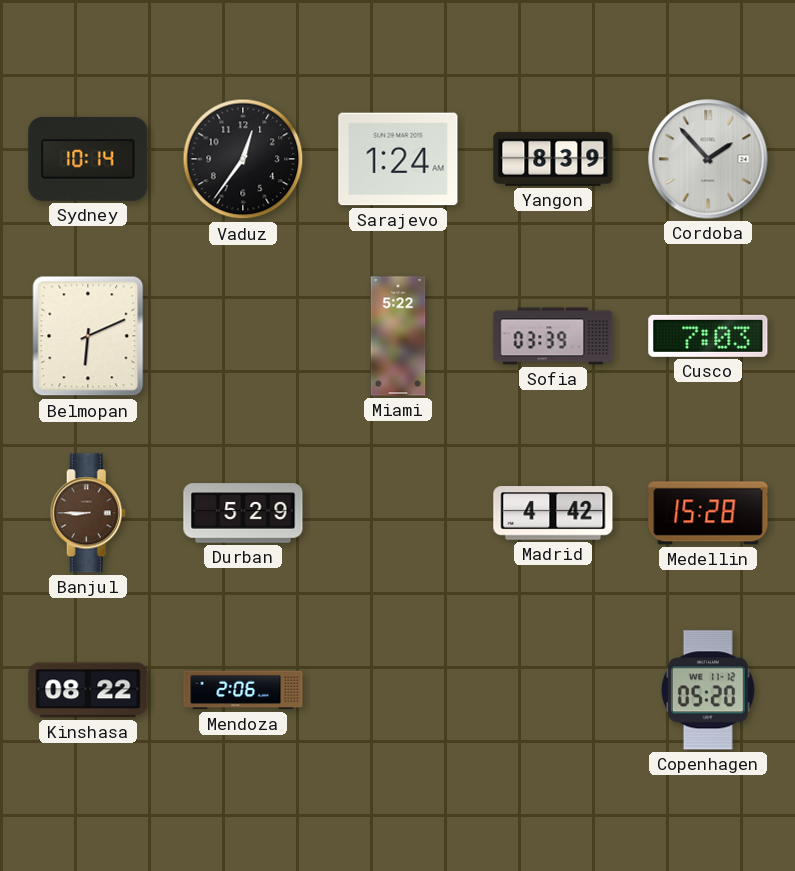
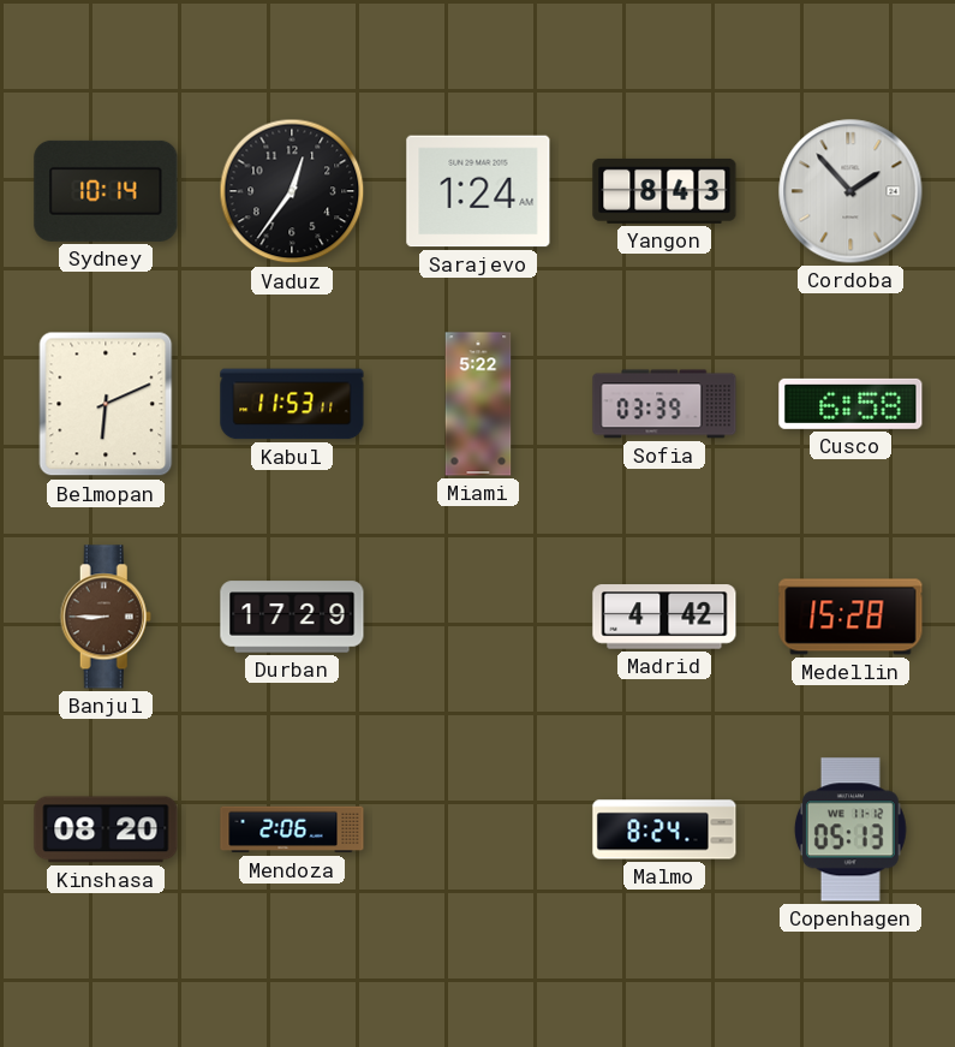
Yangon: 8:39 -> 8:43 (664, 191)
Kabul: none -> 11:53 (292, 404)
Cusco: 7:03 -> 6:58 (850, 404)
Durban: 5:29 -> 17:29 (292, 617)
Kinshasa: 08:22 -> 08:20 (106, 829)
Malmo: none -> 8:24 (664, 829)
Copenhagen: 05:20 -> 05:13 (850, 829)
